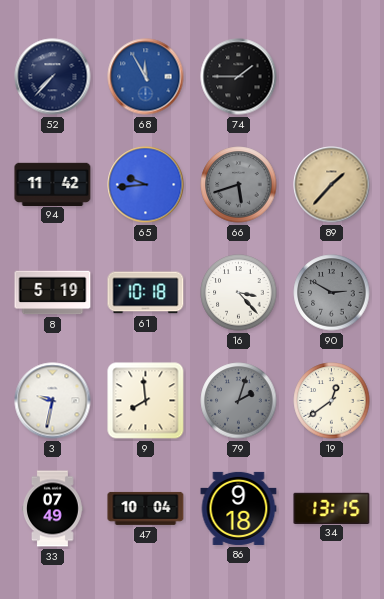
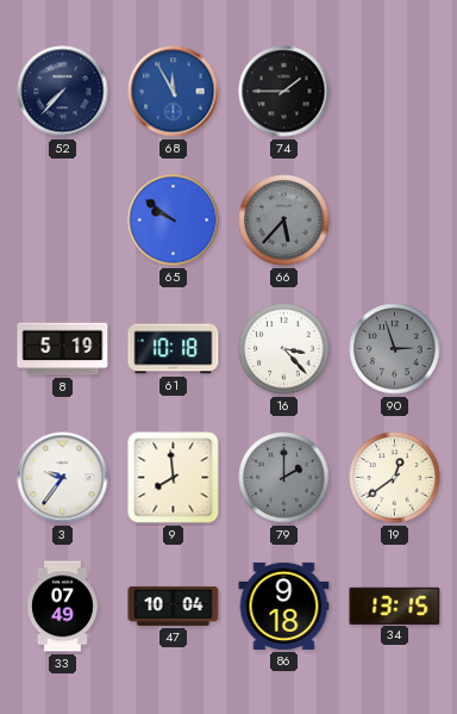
94: 11:42 -> none (53, 184)
65: 9:44 -> 9:51 (174, 221)
66: 5:42 -> 5:37 (284, 221)
89: 1:37 -> none (332, 185)
90: 2:50 -> 2:57 (395, 349)
3: 9:32 -> 9:36 (63, 478)
79: 2:03 -> 2:00 (284, 478)
